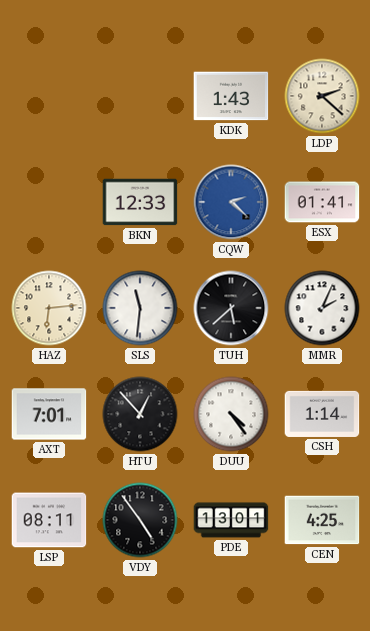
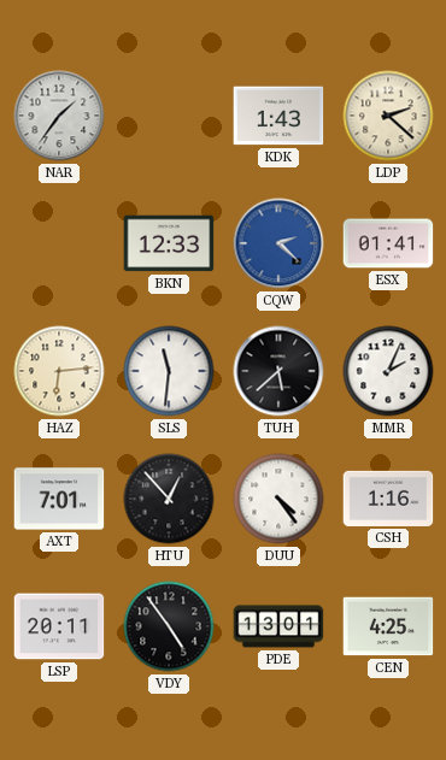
NAR: none -> 1:36 (59, 116)
CSH: 1:14 -> 1:16 (388, 499)
LSP: 08:11 -> 20:11 (59, 626)
